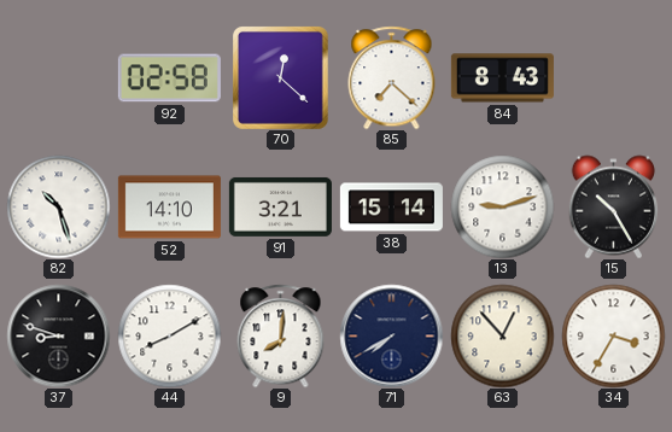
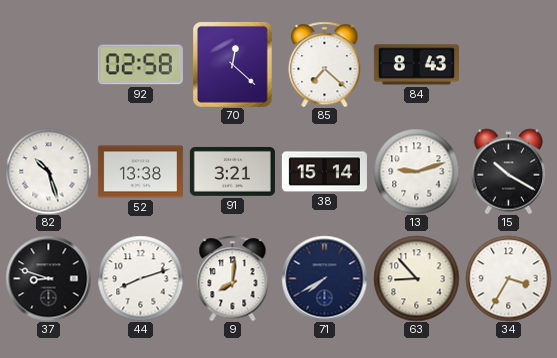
52: 14:10 -> 13:38 (140, 172)
15: 10:25 -> 10:20 (509, 171)
44: 8:10 -> 8:12 (140, 278)
63: 12:53 -> 8:53 (416, 278)
